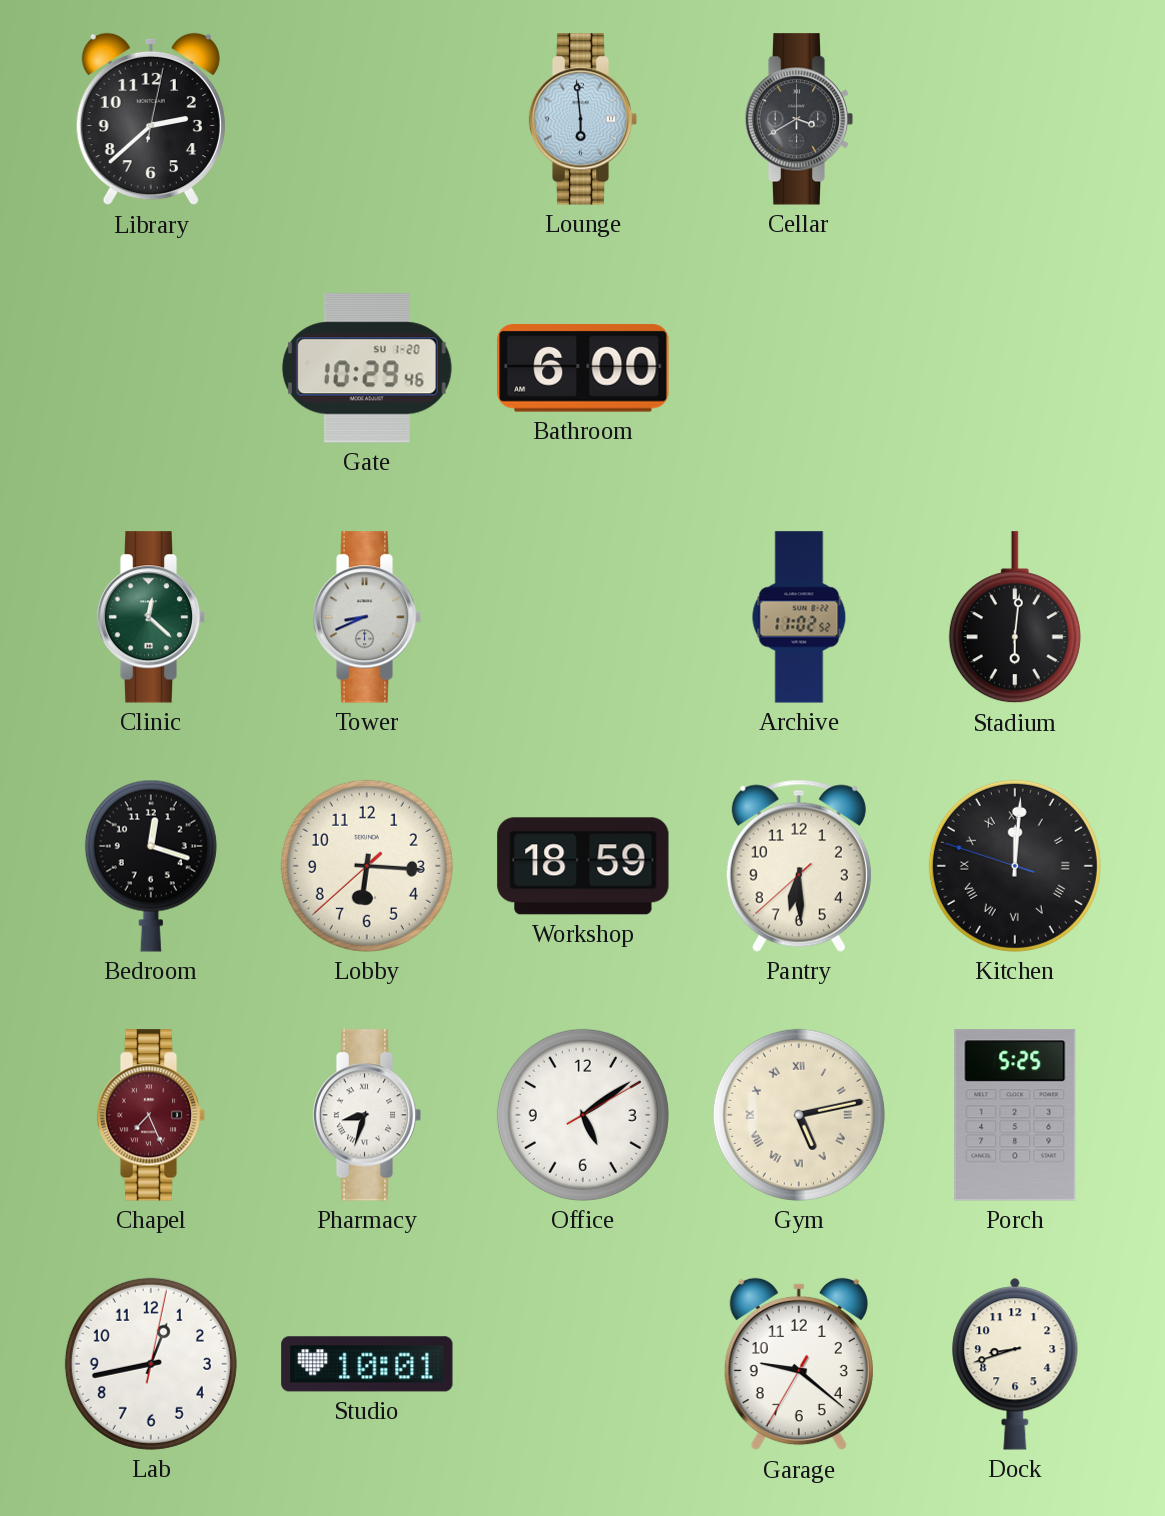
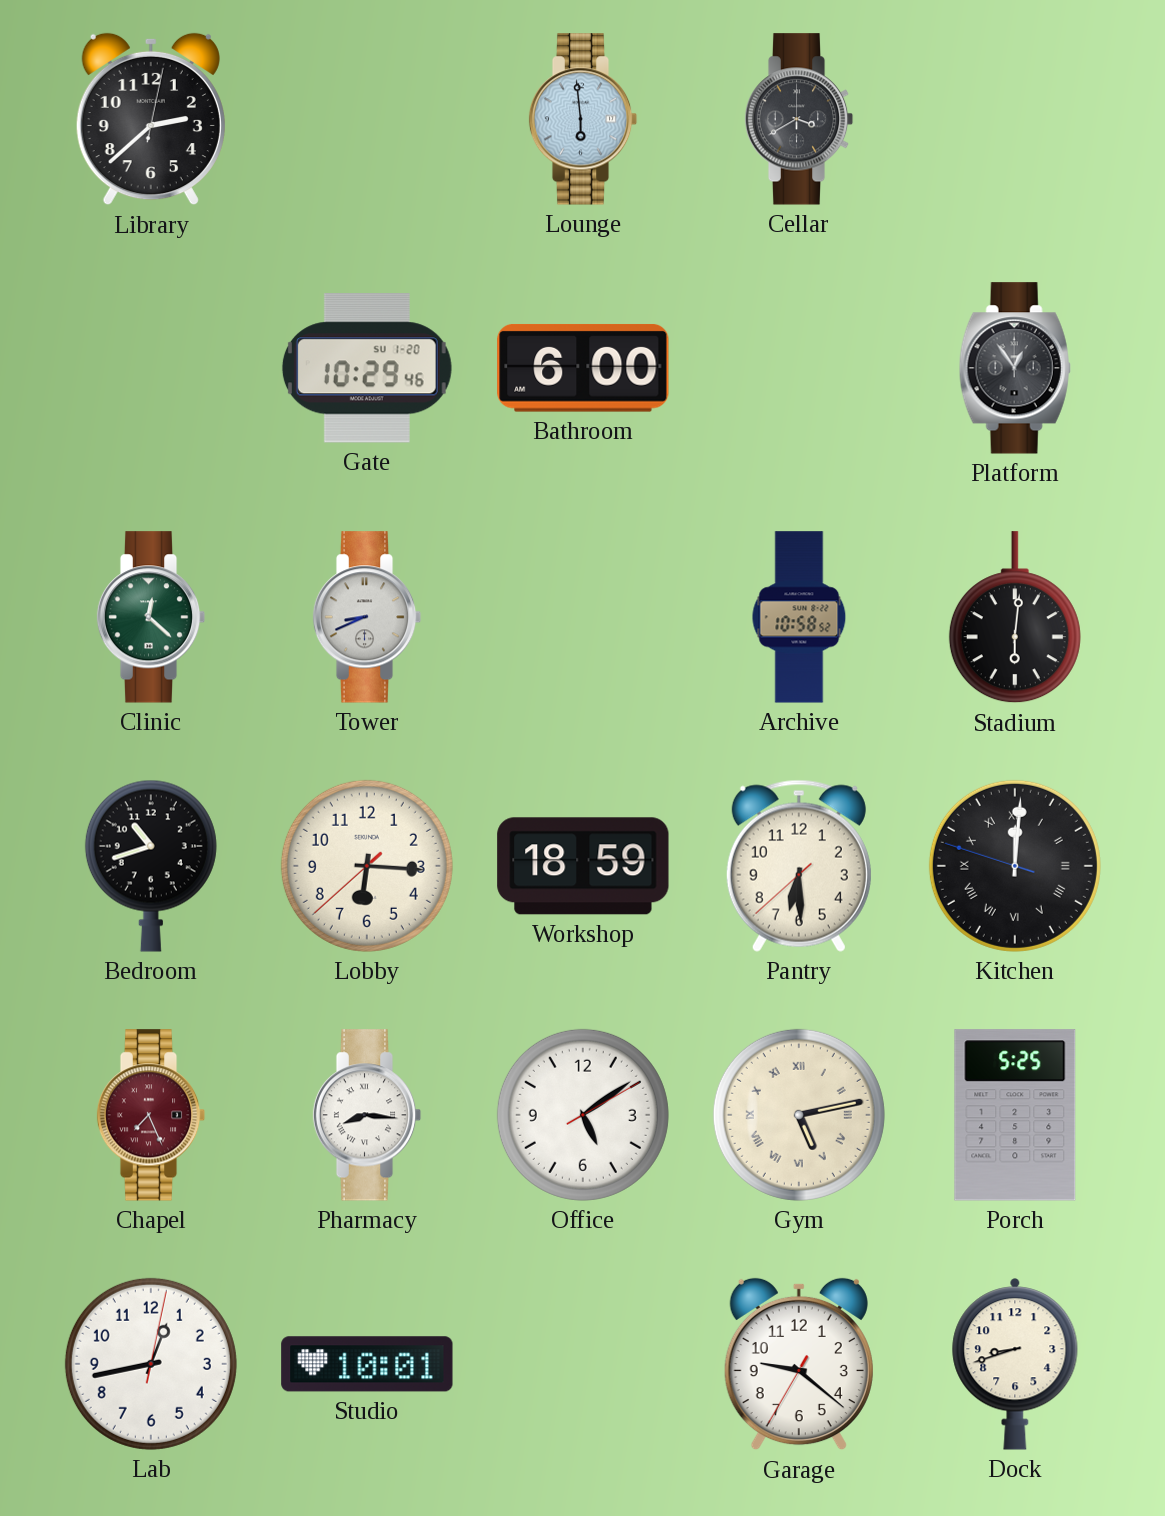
Platform: none -> 12:54 (1015, 368)
Archive: 11:02 -> 10:58 (799, 617)
Bedroom: 12:18 -> 10:42 (151, 866)
Pharmacy: 8:33 -> 8:16 (367, 1115)
